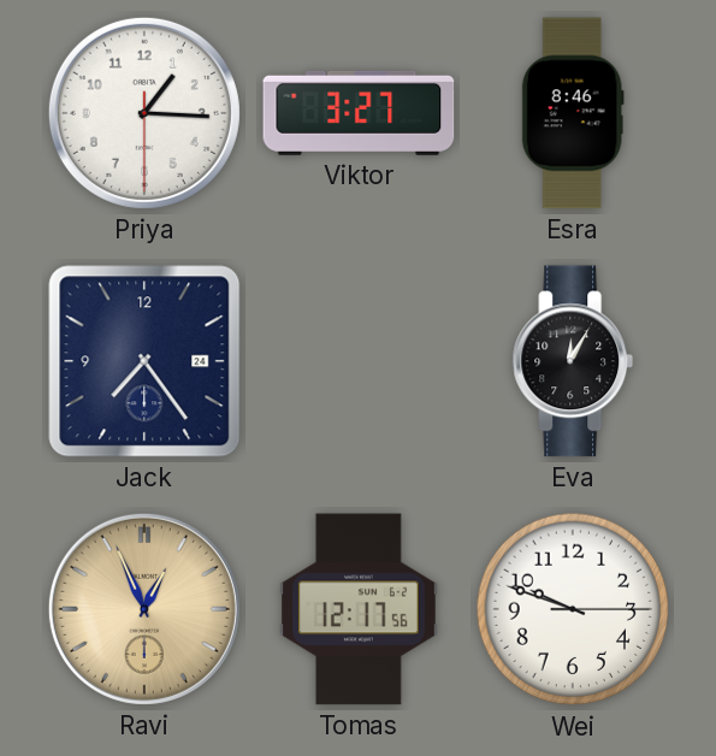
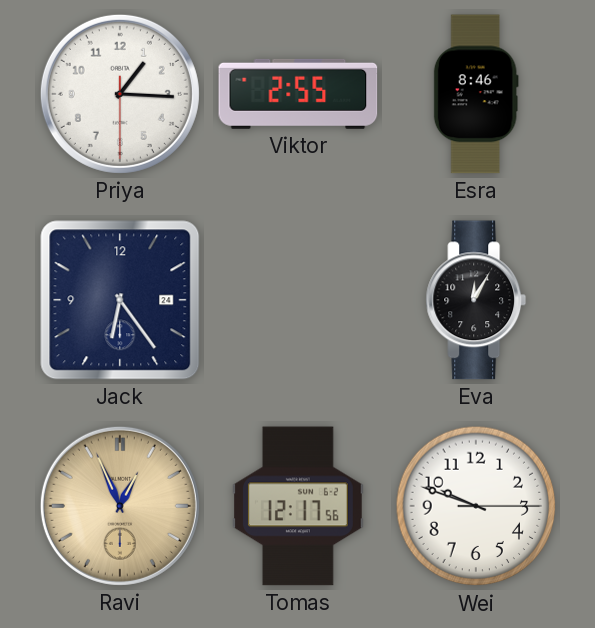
Viktor: 3:27 -> 2:55 (298, 94)
Jack: 7:24 -> 6:24 (120, 300)
